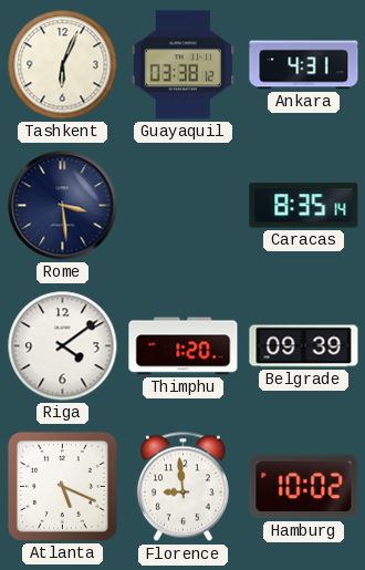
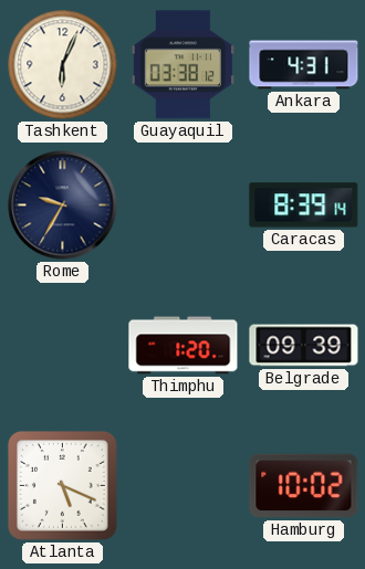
Rome: 3:29 -> 9:35 (63, 206)
Caracas: 8:35 -> 8:39 (304, 206)
Riga: 4:09 -> none (63, 346)
Florence: 8:59 -> none (182, 487)
